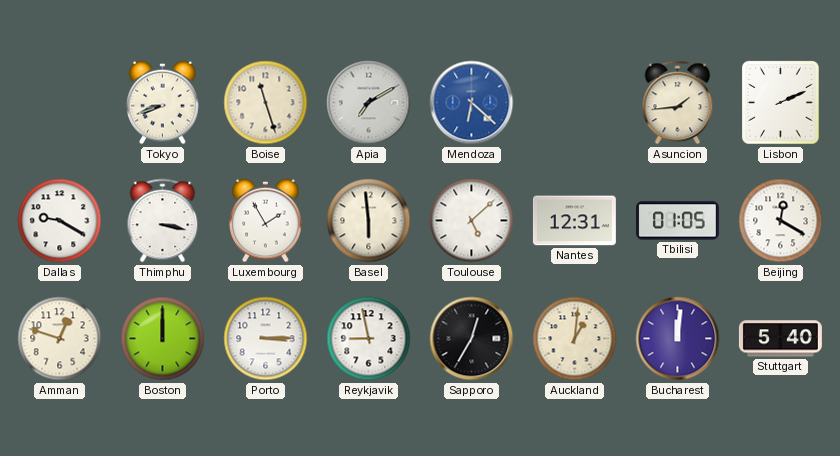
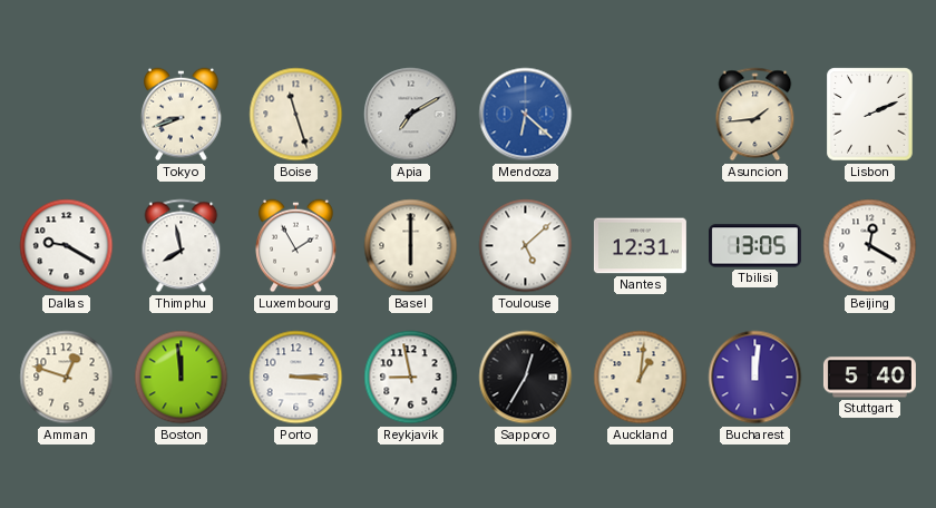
Thimphu: 3:17 -> 7:58 (182, 246)
Basel: 5:59 -> 6:00 (411, 246)
Tbilisi: 01:05 -> 13:05 (754, 246)
Boston: 12:00 -> 11:59 (182, 378)
